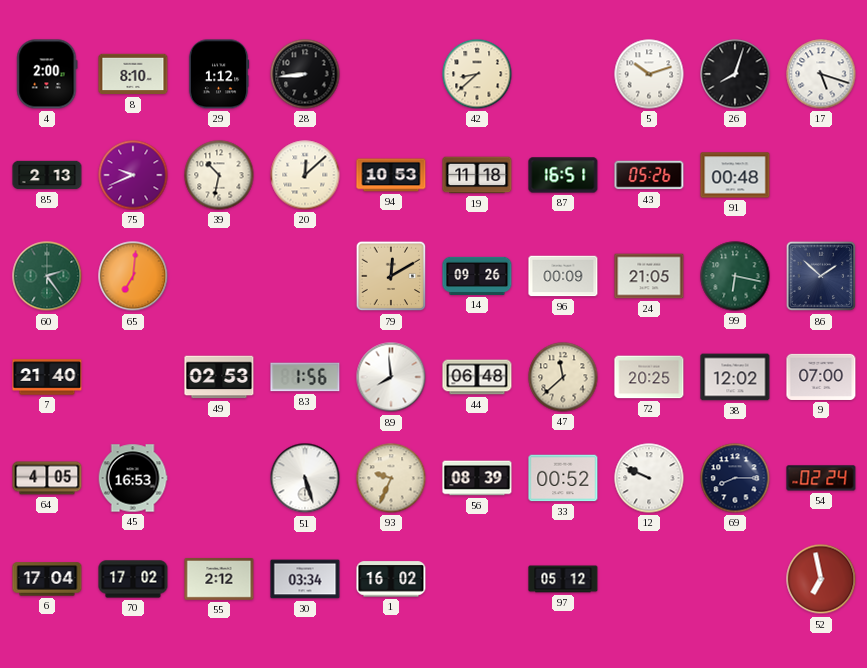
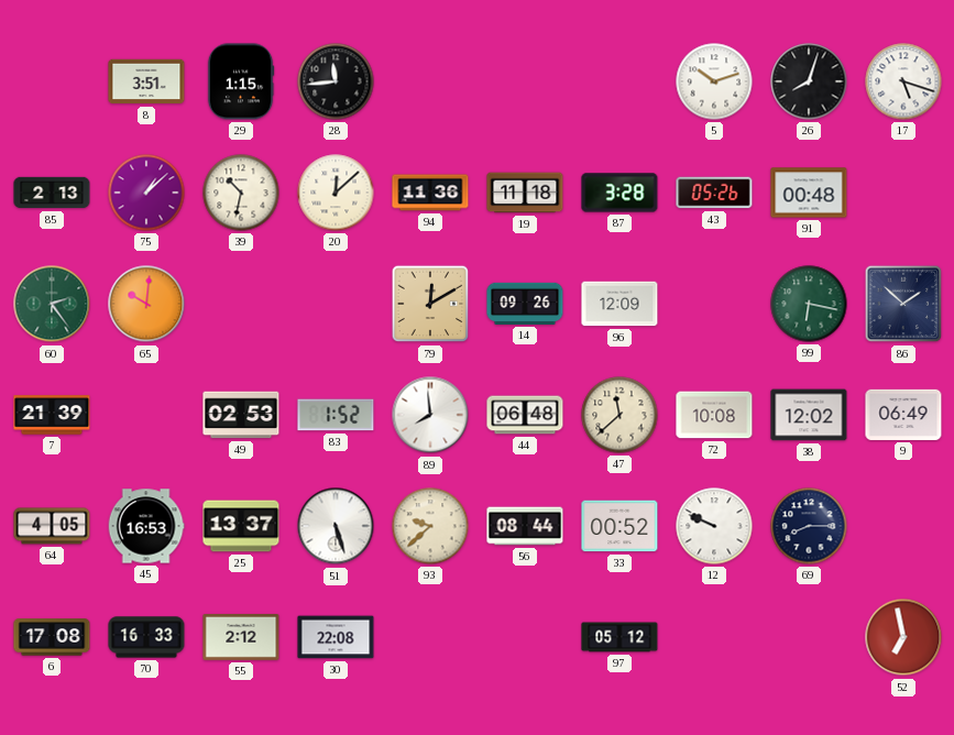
4: 2:00 -> none (47, 74)
8: 8:10 -> 3:51 (146, 81)
29: 1:12 -> 1:15 (241, 81)
28: 8:44 -> 11:44 (336, 81)
42: 8:38 -> none (477, 74)
75: 9:41 -> 1:08 (146, 193)
94: 10:53 -> 11:36 (430, 193)
87: 16:51 -> 3:28 (619, 193)
65: 7:01 -> 10:01 (146, 304)
96: 00:09 -> 12:09 (619, 304)
24: 21:05 -> none (649, 276)
7: 21:40 -> 21:39 (52, 415)
83: 1:56 -> 1:52 (336, 415)
72: 20:25 -> 10:08 (714, 415)
9: 07:00 -> 06:49 (903, 415)
25: none -> 13:37 (241, 526)
93: 9:34 -> 9:38 (430, 526)
56: 08:39 -> 08:44 (525, 526)
54: 02:24 -> none (821, 478)
6: 17:04 -> 17:08 (52, 637)
70: 17:02 -> 16:33 (146, 637)
30: 03:34 -> 22:08 (336, 637)
1: 16:02 -> none (391, 579)
